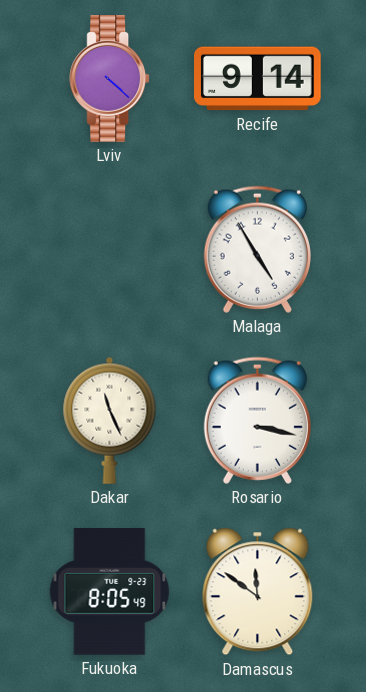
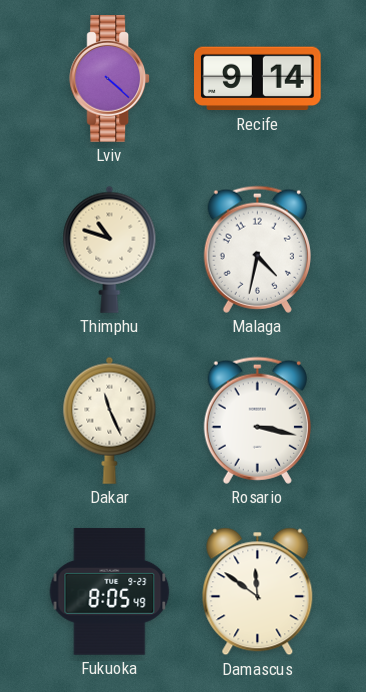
Thimphu: none -> 10:48 (110, 249)
Malaga: 4:55 -> 4:32 (257, 249)
